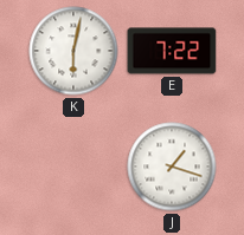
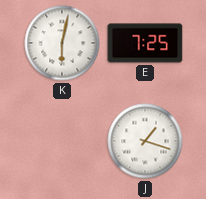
E: 7:22 -> 7:25 (145, 43)
